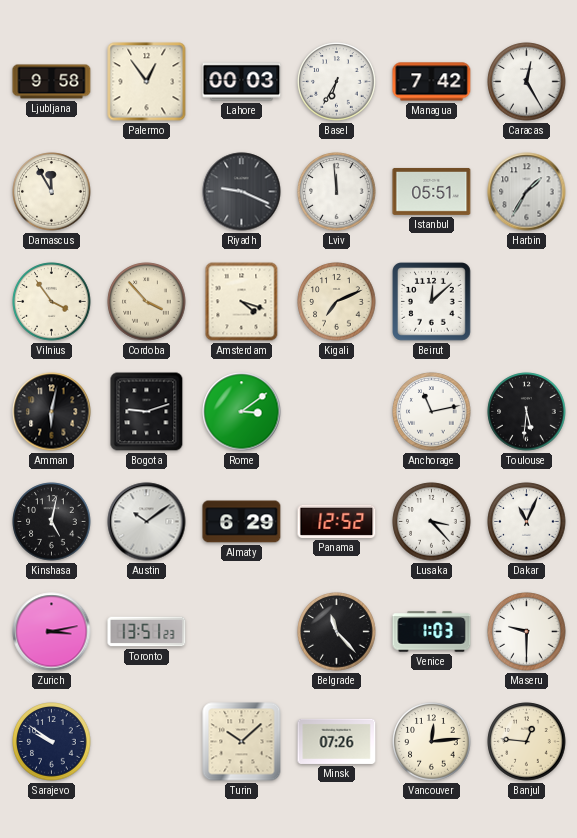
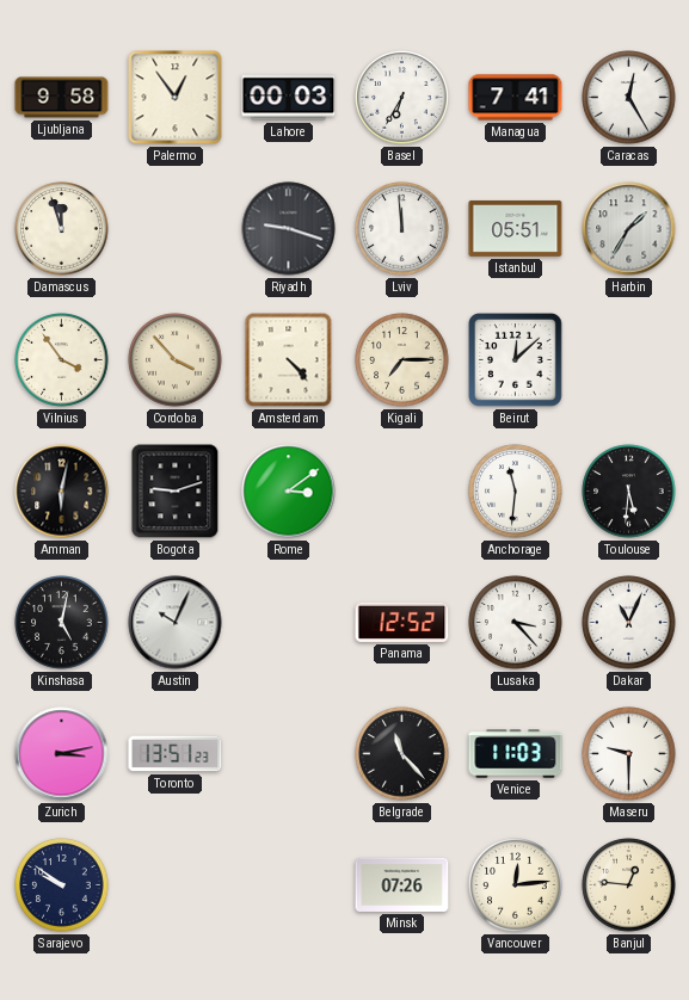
Managua: 7:42 -> 7:41 (516, 98)
Damascus: 11:55 -> 11:57 (62, 229)
Riyadh: 9:19 -> 9:18 (289, 229)
Amsterdam: 4:18 -> 4:23 (289, 360)
Kigali: 7:11 -> 7:15 (402, 360)
Anchorage: 11:13 -> 11:31 (516, 492)
Austin: 10:09 -> 10:04 (176, 623)
Almaty: 6:29 -> none (242, 522)
Venice: 1:03 -> 11:03 (516, 754)
Turin: 10:08 -> none (242, 742)
